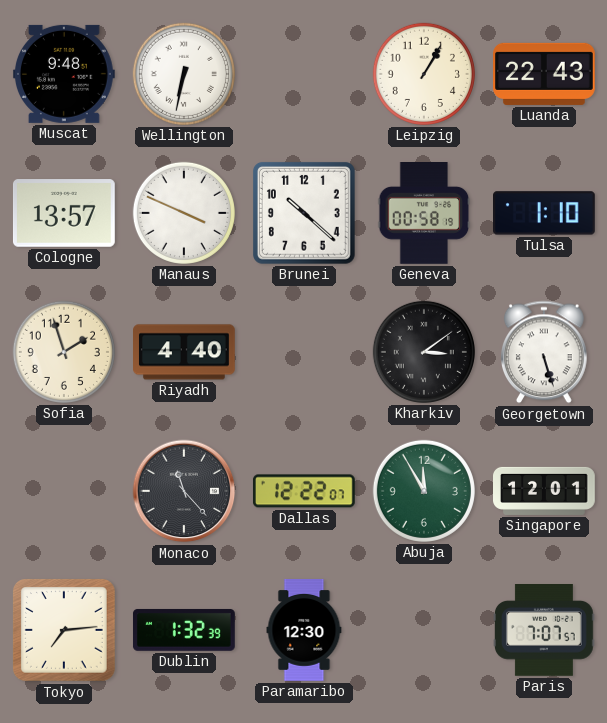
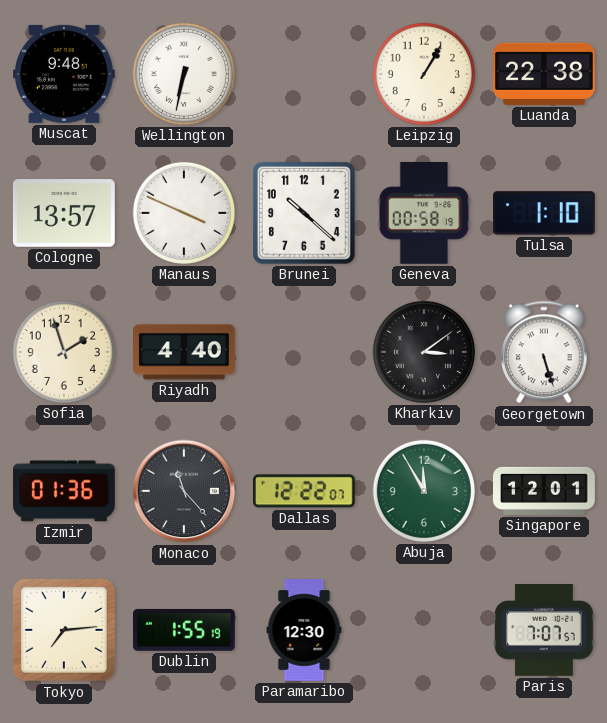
Luanda: 22:43 -> 22:38 (545, 74)
Izmir: none -> 01:36 (64, 491)
Dublin: 1:32 -> 1:55 (184, 630)
